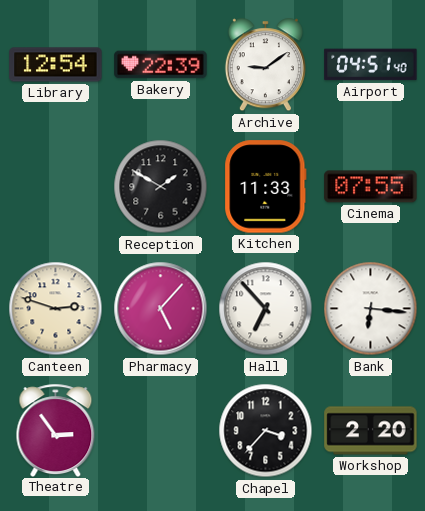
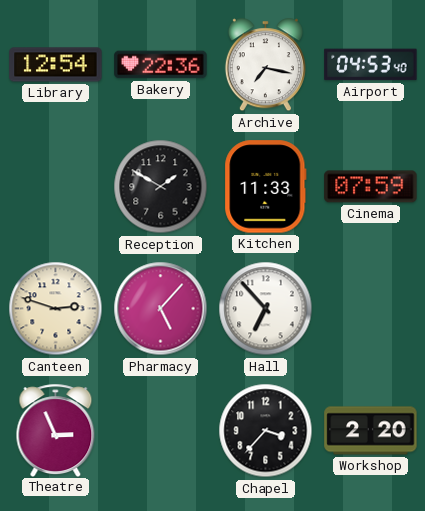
Bakery: 22:39 -> 22:36 (161, 65)
Archive: 9:09 -> 7:17 (265, 65)
Airport: 04:51 -> 04:53 (371, 65)
Cinema: 07:55 -> 07:59 (371, 187)
Bank: 6:16 -> none (371, 309)
Theatre: 2:54 -> 2:56 (56, 430)
